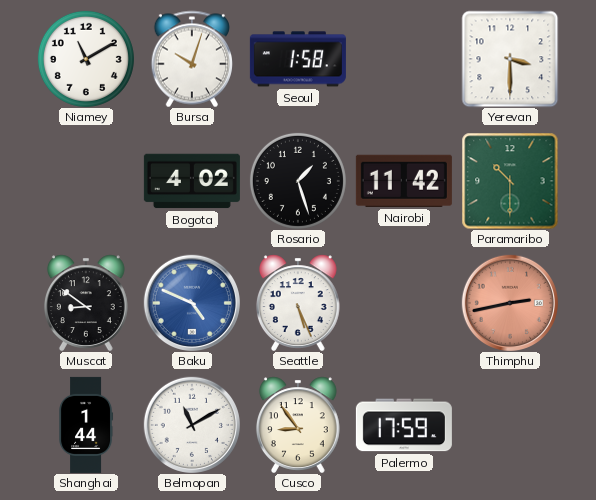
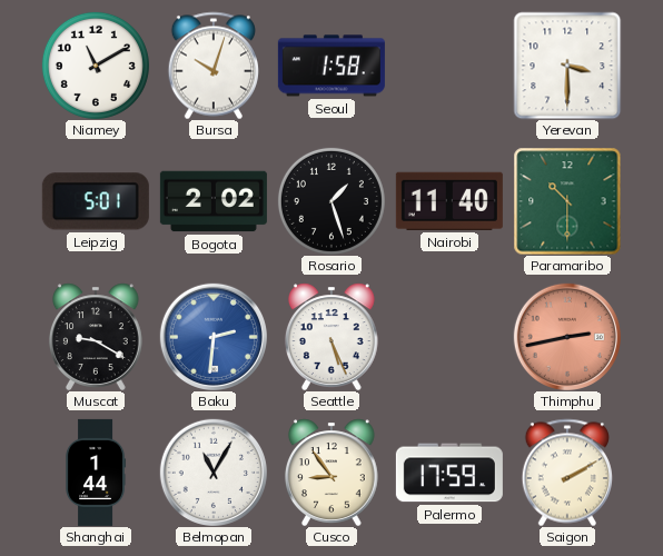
Leipzig: none -> 5:01 (96, 201)
Bogota: 4:02 -> 2:02 (214, 201)
Nairobi: 11:42 -> 11:40 (449, 201)
Muscat: 8:51 -> 9:20 (96, 337)
Baku: 4:49 -> 2:31 (214, 337)
Belmopan: 11:10 -> 11:05 (214, 473)
Saigon: none -> 2:10 (567, 473)
